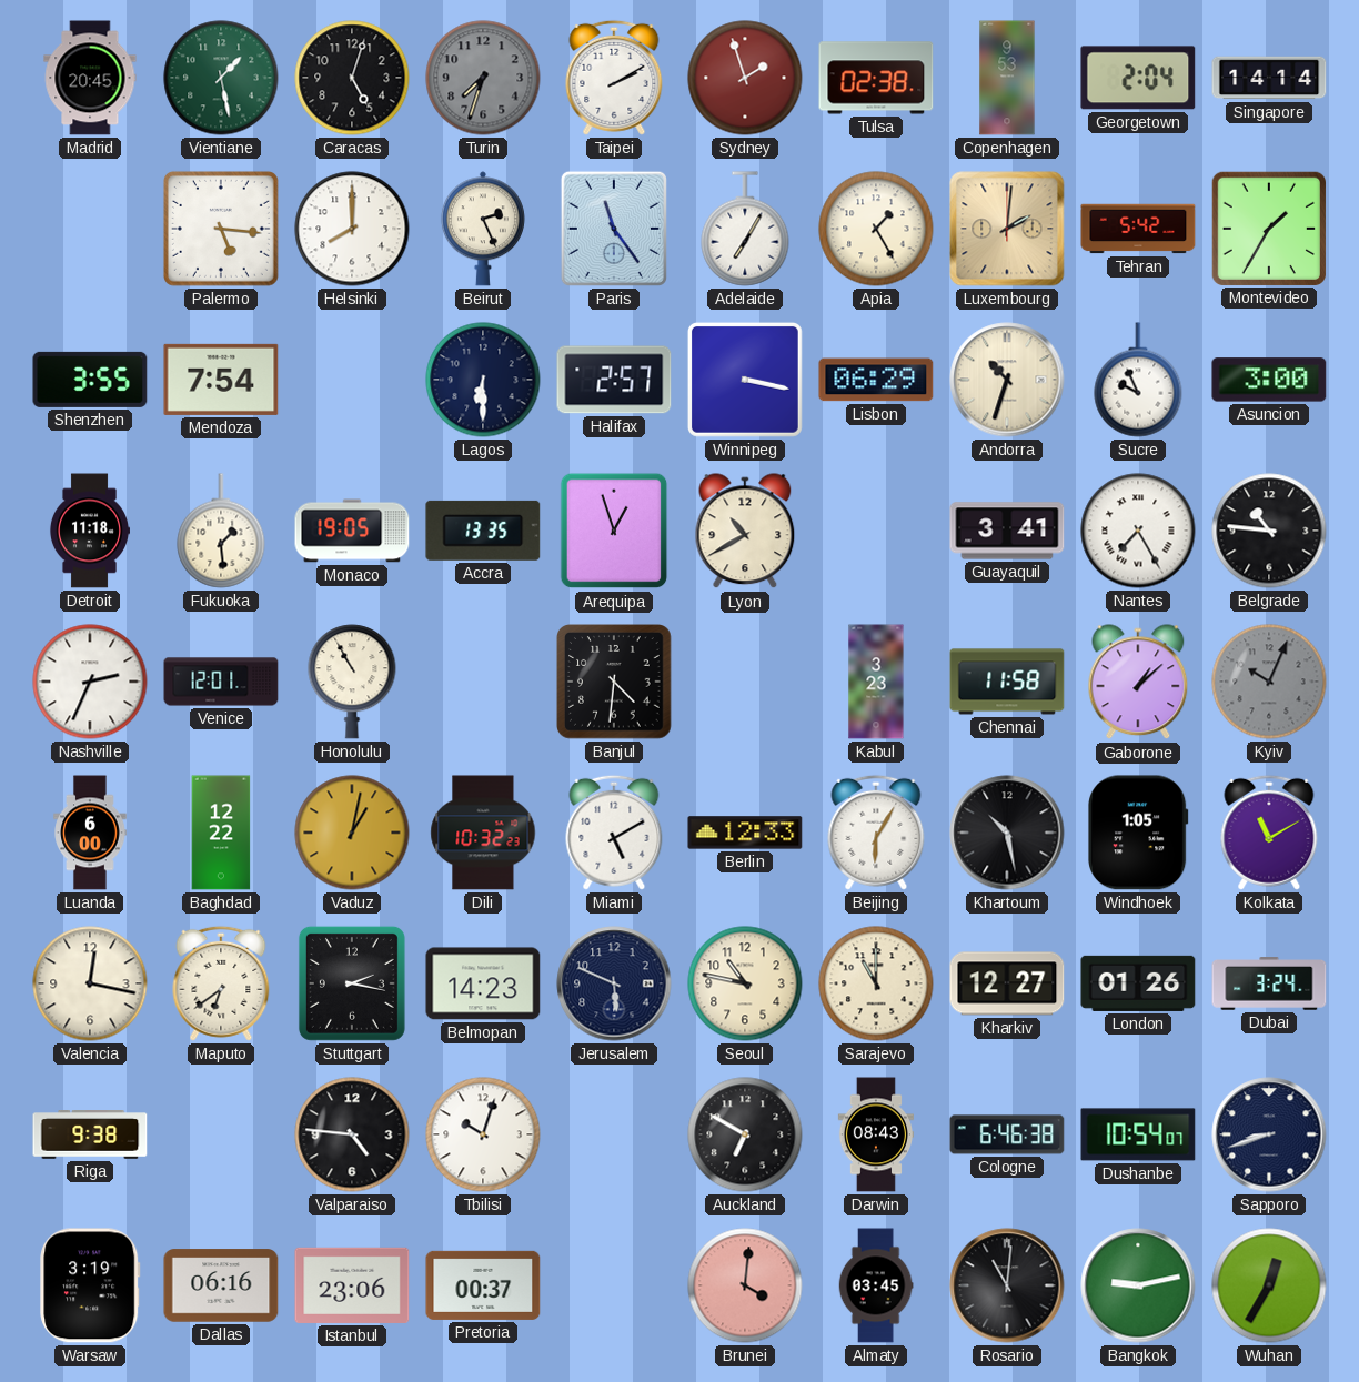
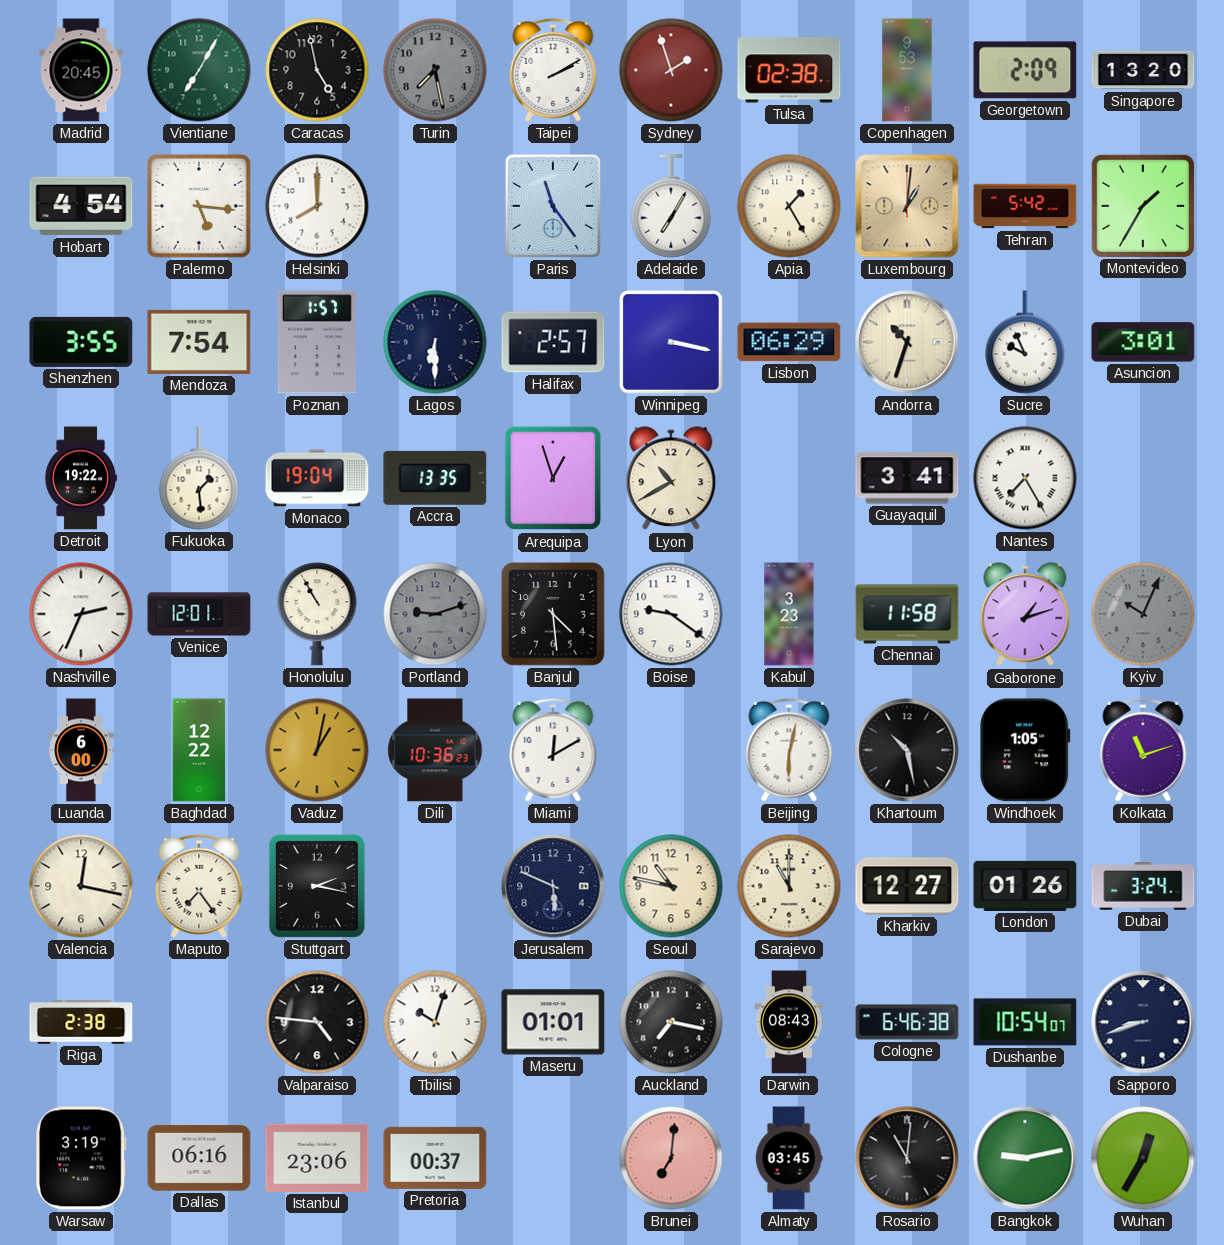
Vientiane: 1:28 -> 7:05 (199, 70)
Caracas: 5:03 -> 4:58 (317, 70)
Turin: 7:33 -> 7:28 (435, 70)
Georgetown: 2:04 -> 2:09 (1025, 70)
Singapore: 14:14 -> 13:20 (1143, 70)
Hobart: none -> 4:54 (81, 206)
Beirut: 2:26 -> none (483, 229)
Luxembourg: 2:01 -> 1:01 (907, 206)
Poznan: none -> 1:57 (317, 342)
Asuncion: 3:00 -> 3:01 (1143, 342)
Detroit: 11:18 -> 19:22 (80, 478)
Monaco: 19:05 -> 19:04 (317, 478)
Belgrade: 10:46 -> none (1269, 531)
Portland: none -> 9:12 (435, 614)
Banjul: 4:31 -> 4:29 (553, 614)
Boise: none -> 9:21 (671, 614)
Gaborone: 1:08 -> 1:12 (1025, 615)
Dili: 10:32 -> 10:36 (435, 750)
Miami: 5:10 -> 12:10 (553, 750)
Berlin: 12:33 -> none (745, 833)
Beijing: 6:05 -> 6:02 (789, 750)
Kolkata: 11:10 -> 11:12 (1143, 750)
Maputo: 6:39 -> 7:24 (199, 886)
Belmopan: 14:23 -> none (483, 983)
Riga: 9:38 -> 2:38 (81, 1023)
Maseru: none -> 01:01 (553, 1022)
Auckland: 6:50 -> 7:17 (671, 1022)
Brunei: 4:01 -> 7:01 (671, 1158)
